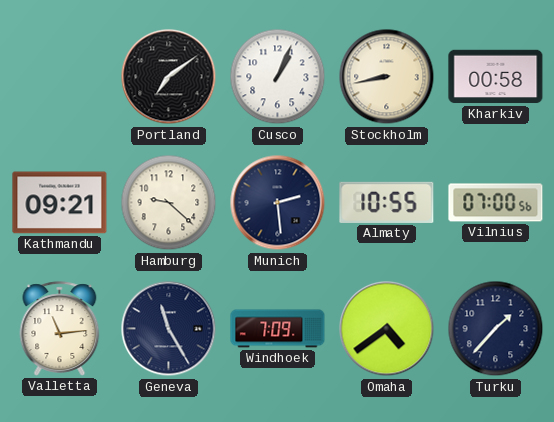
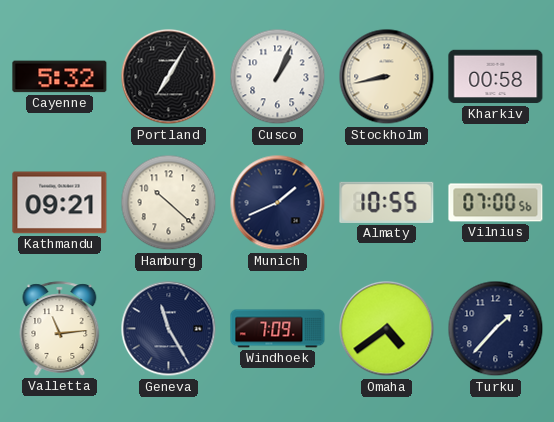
Cayenne: none -> 5:32 (60, 77)
Portland: 7:09 -> 7:05 (169, 77)
Hamburg: 9:22 -> 10:22 (169, 203)
Munich: 2:29 -> 1:41 (278, 203)
